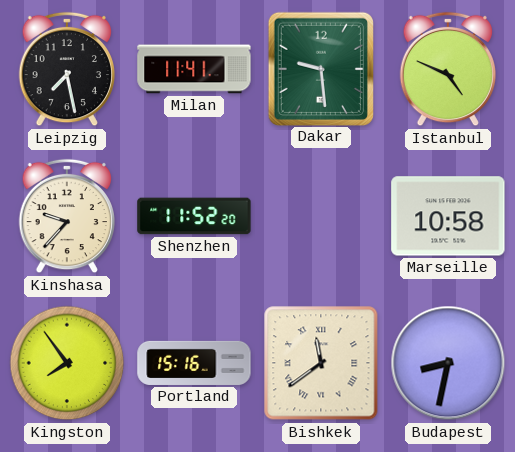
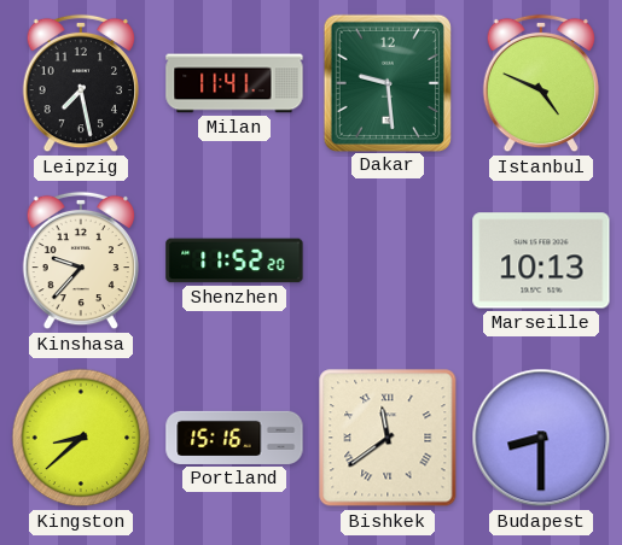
Marseille: 10:58 -> 10:13 (541, 260)
Kingston: 7:54 -> 8:38 (81, 438)
Budapest: 8:32 -> 8:30 (541, 438)
